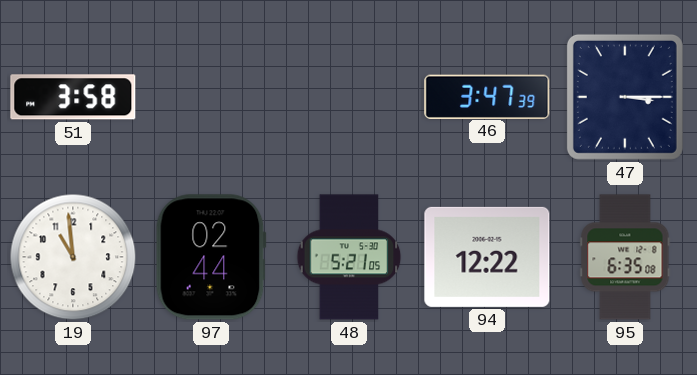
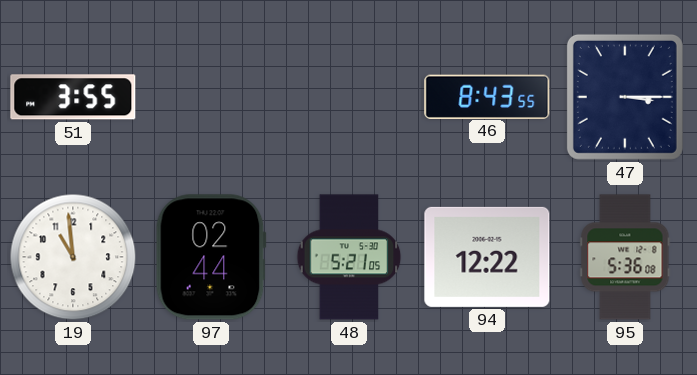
51: 3:58 -> 3:55 (73, 97)
46: 3:47 -> 8:43 (487, 96)
95: 6:35 -> 5:36 (625, 257)
